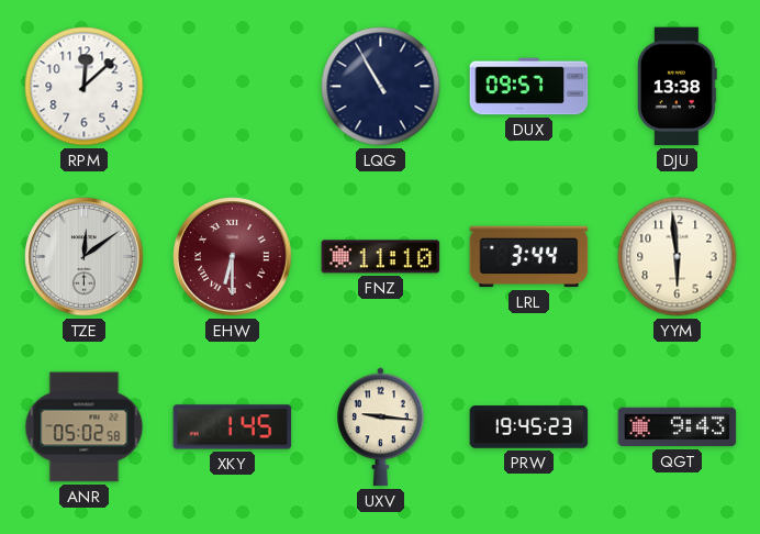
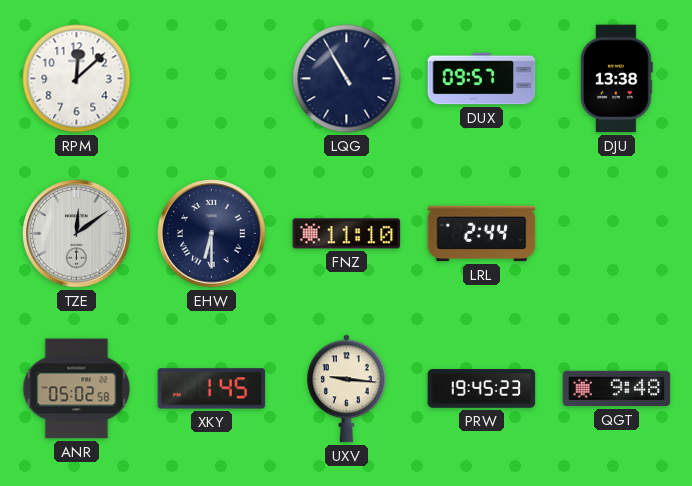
EHW dial: burgundy -> navy (212, 234)
LRL: 3:44 -> 2:44 (482, 234)
YYM: 5:59 -> none (678, 257)
QGT: 9:43 -> 9:48 (617, 389)
